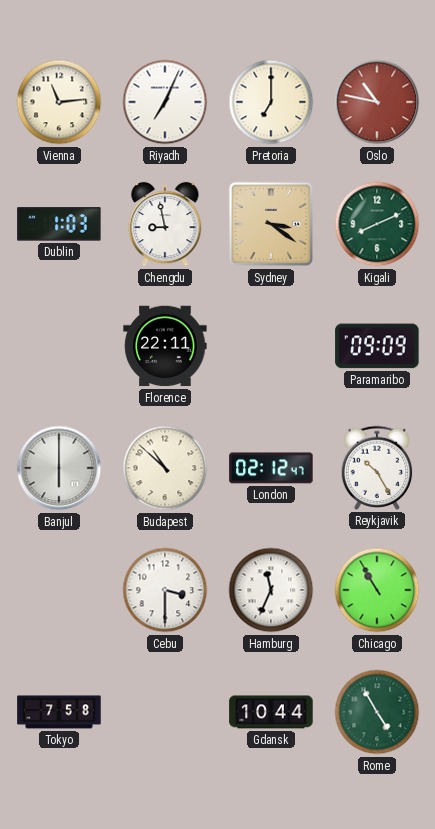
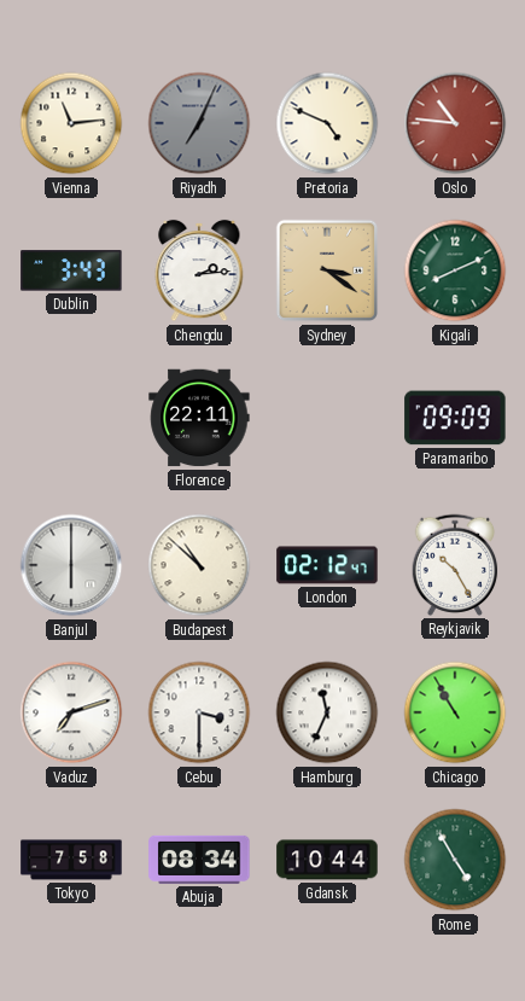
Riyadh dial: white -> grey (199, 123)
Pretoria: 7:00 -> 4:49 (327, 123)
Oslo: 10:47 -> 10:46 (455, 123)
Dublin: 1:03 -> 3:43 (71, 270)
Chengdu: 8:58 -> 2:14 (199, 270)
Vaduz: none -> 7:12 (71, 712)
Abuja: none -> 08:34 (199, 860)
